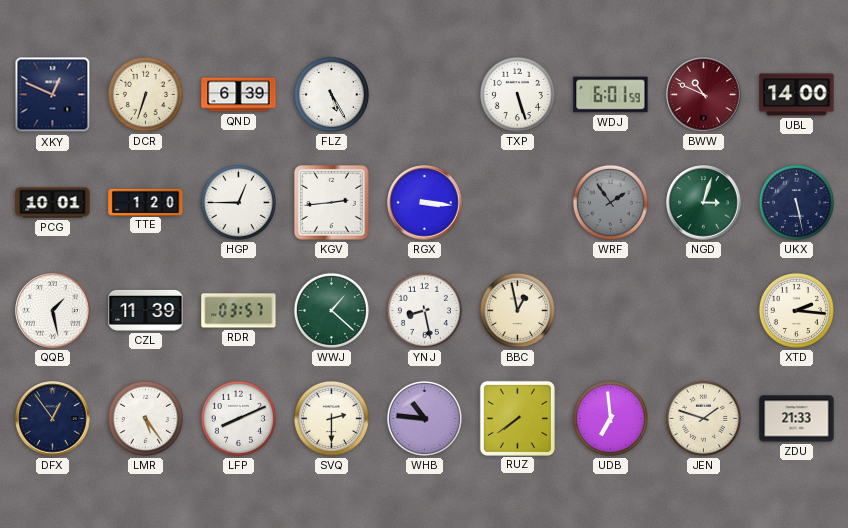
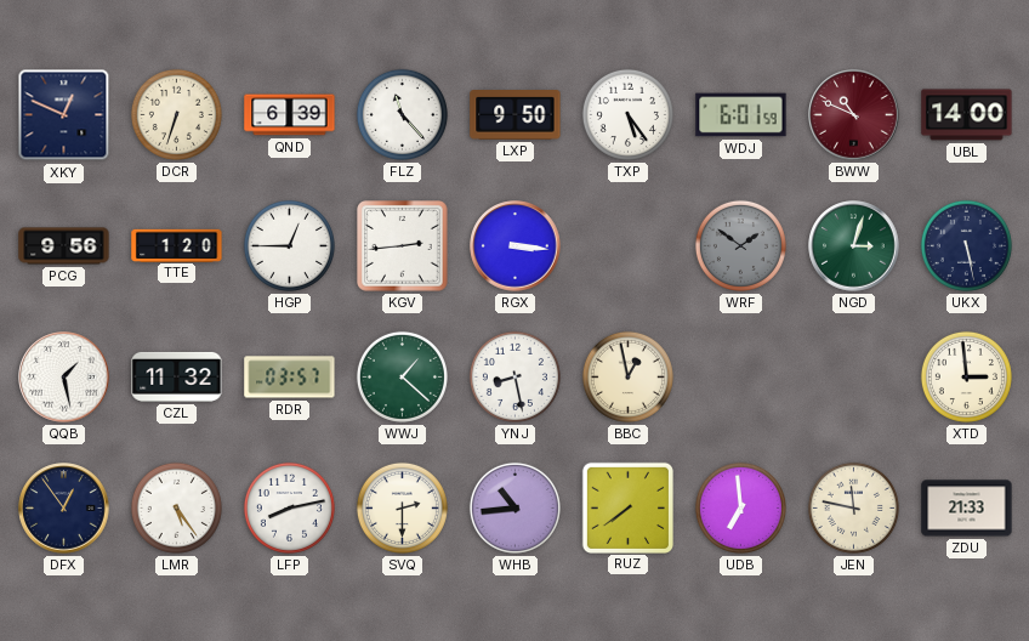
FLZ: 5:25 -> 11:23 (402, 114)
LXP: none -> 9:50 (516, 115)
TXP: 5:27 -> 5:24 (627, 114)
PCG: 10:01 -> 9:56 (64, 246)
WRF: 1:54 -> 1:51 (740, 245)
CZL: 11:39 -> 11:32 (177, 376)
XTD: 2:16 -> 2:59 (966, 376)
LFP: 8:11 -> 8:13 (289, 507)
WHB: 10:46 -> 10:44 (514, 507)
JEN: 1:48 -> 11:47 (853, 507)
